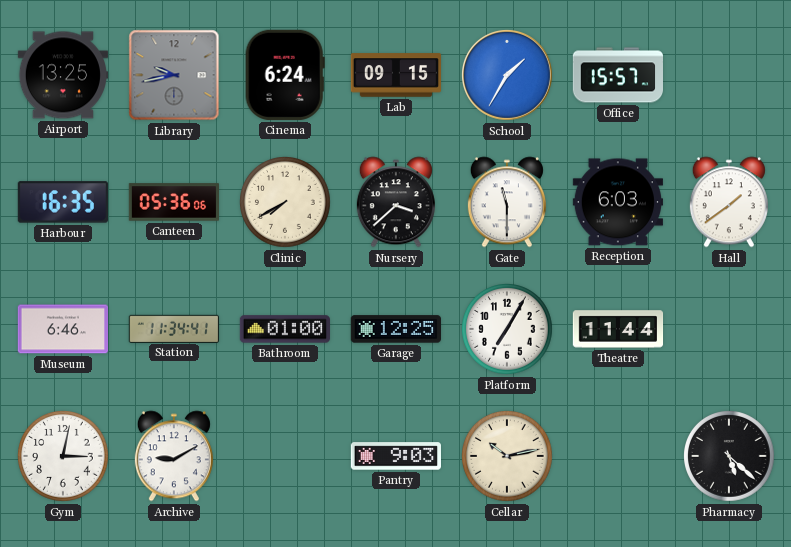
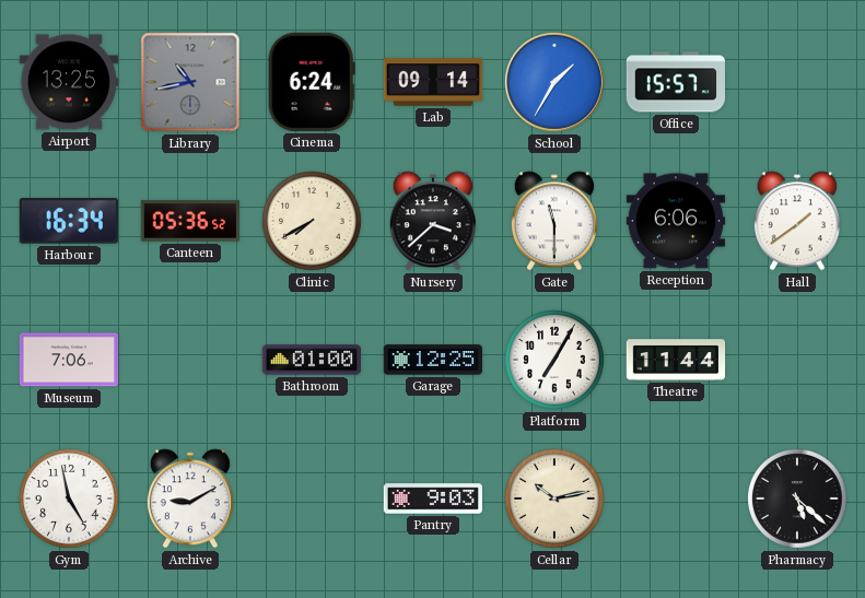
Library: 9:43 -> 10:43 (190, 82)
Lab: 09:15 -> 09:14 (433, 82)
Harbour: 16:35 -> 16:34 (69, 221)
Canteen: 05:36:06 -> 05:36:52 (189, 221)
Reception: 6:03 -> 6:06 (675, 221)
Museum: 6:46 -> 7:06 (68, 360)
Station: 11:34 -> none (174, 328)
Gym: 3:02 -> 4:58 (70, 500)
